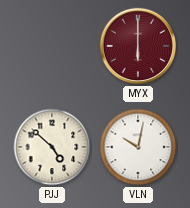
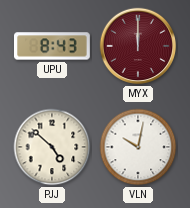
UPU: none -> 8:43 (52, 46)
MYX: 6:00 -> 12:00 (138, 46)
